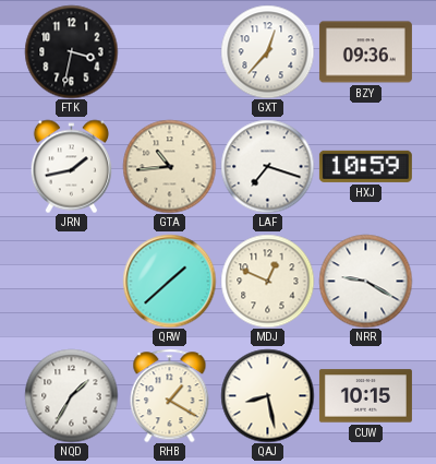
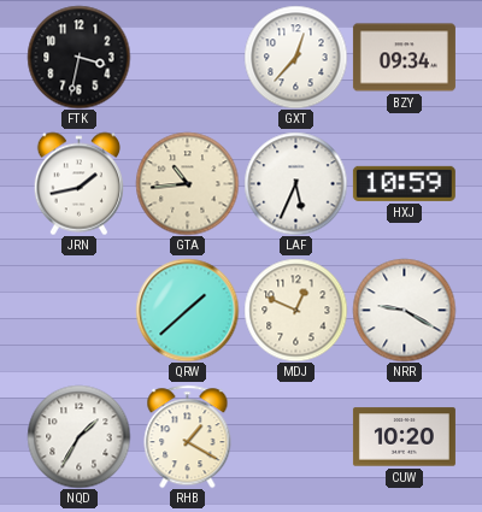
BZY: 09:36 -> 09:34 (404, 58)
LAF: 7:18 -> 5:34 (295, 183)
QAJ: 8:28 -> none (267, 395)
CUW: 10:15 -> 10:20 (404, 437)
